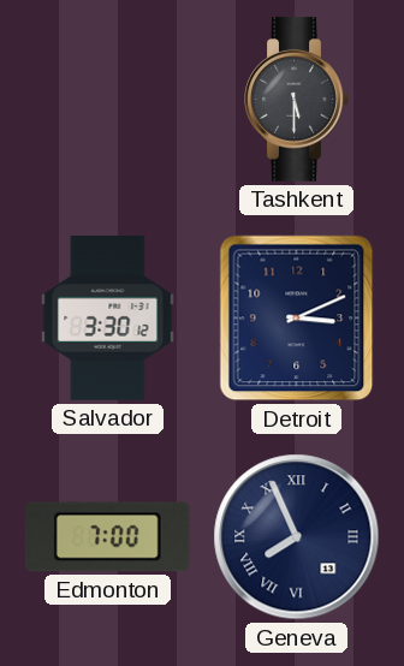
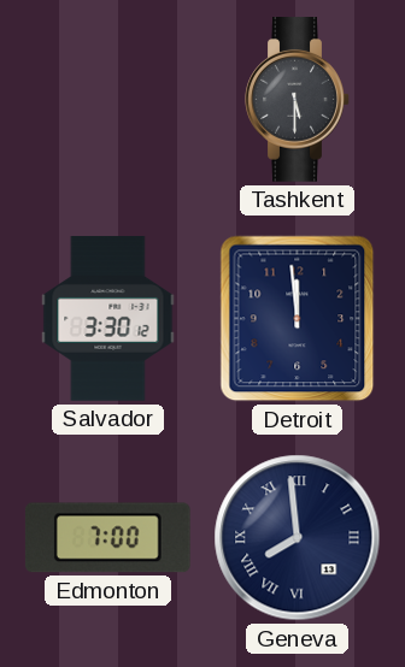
Detroit: 3:11 -> 11:59 (298, 319)
Geneva: 7:56 -> 7:59 (298, 538)
